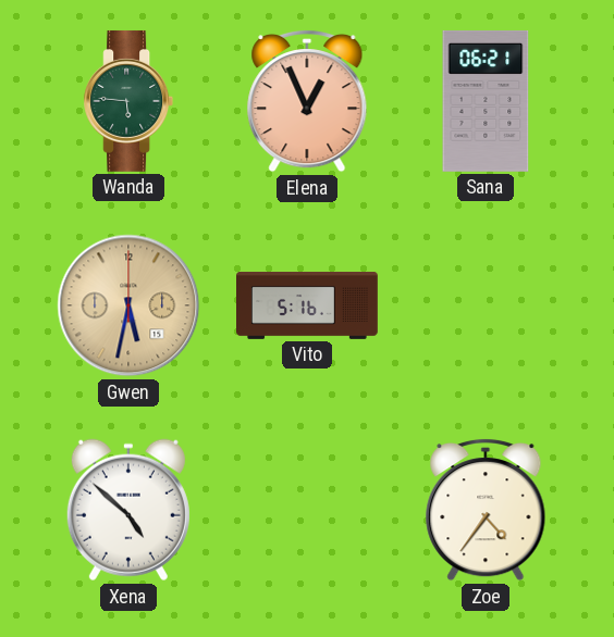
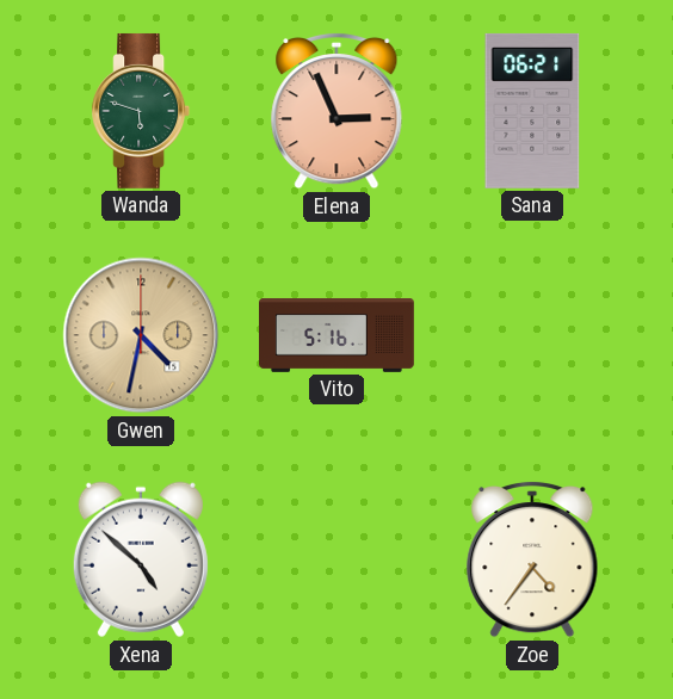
Wanda: 5:46 -> 5:48 (141, 111)
Elena: 12:56 -> 2:56 (336, 111)
Gwen: 5:32 -> 4:32 (141, 335)
